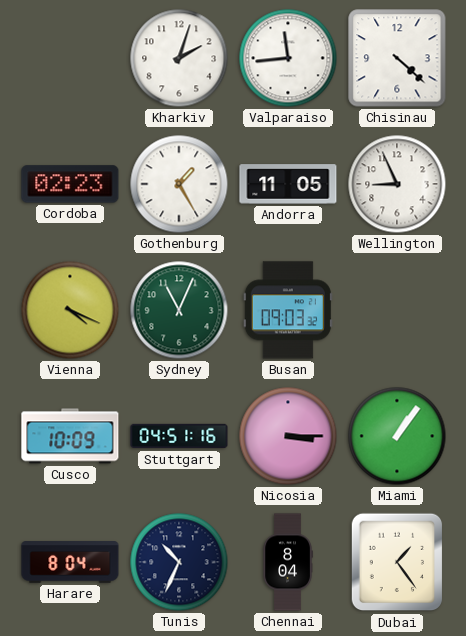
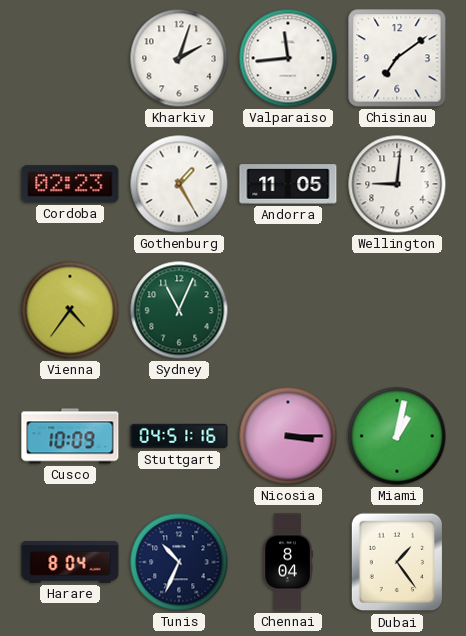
Chisinau: 4:22 -> 7:09 (397, 58)
Wellington: 8:56 -> 9:01 (397, 184)
Vienna: 4:19 -> 4:36 (70, 310)
Busan: 09:03 -> none (288, 310)
Miami: 1:06 -> 1:02 (397, 436)
